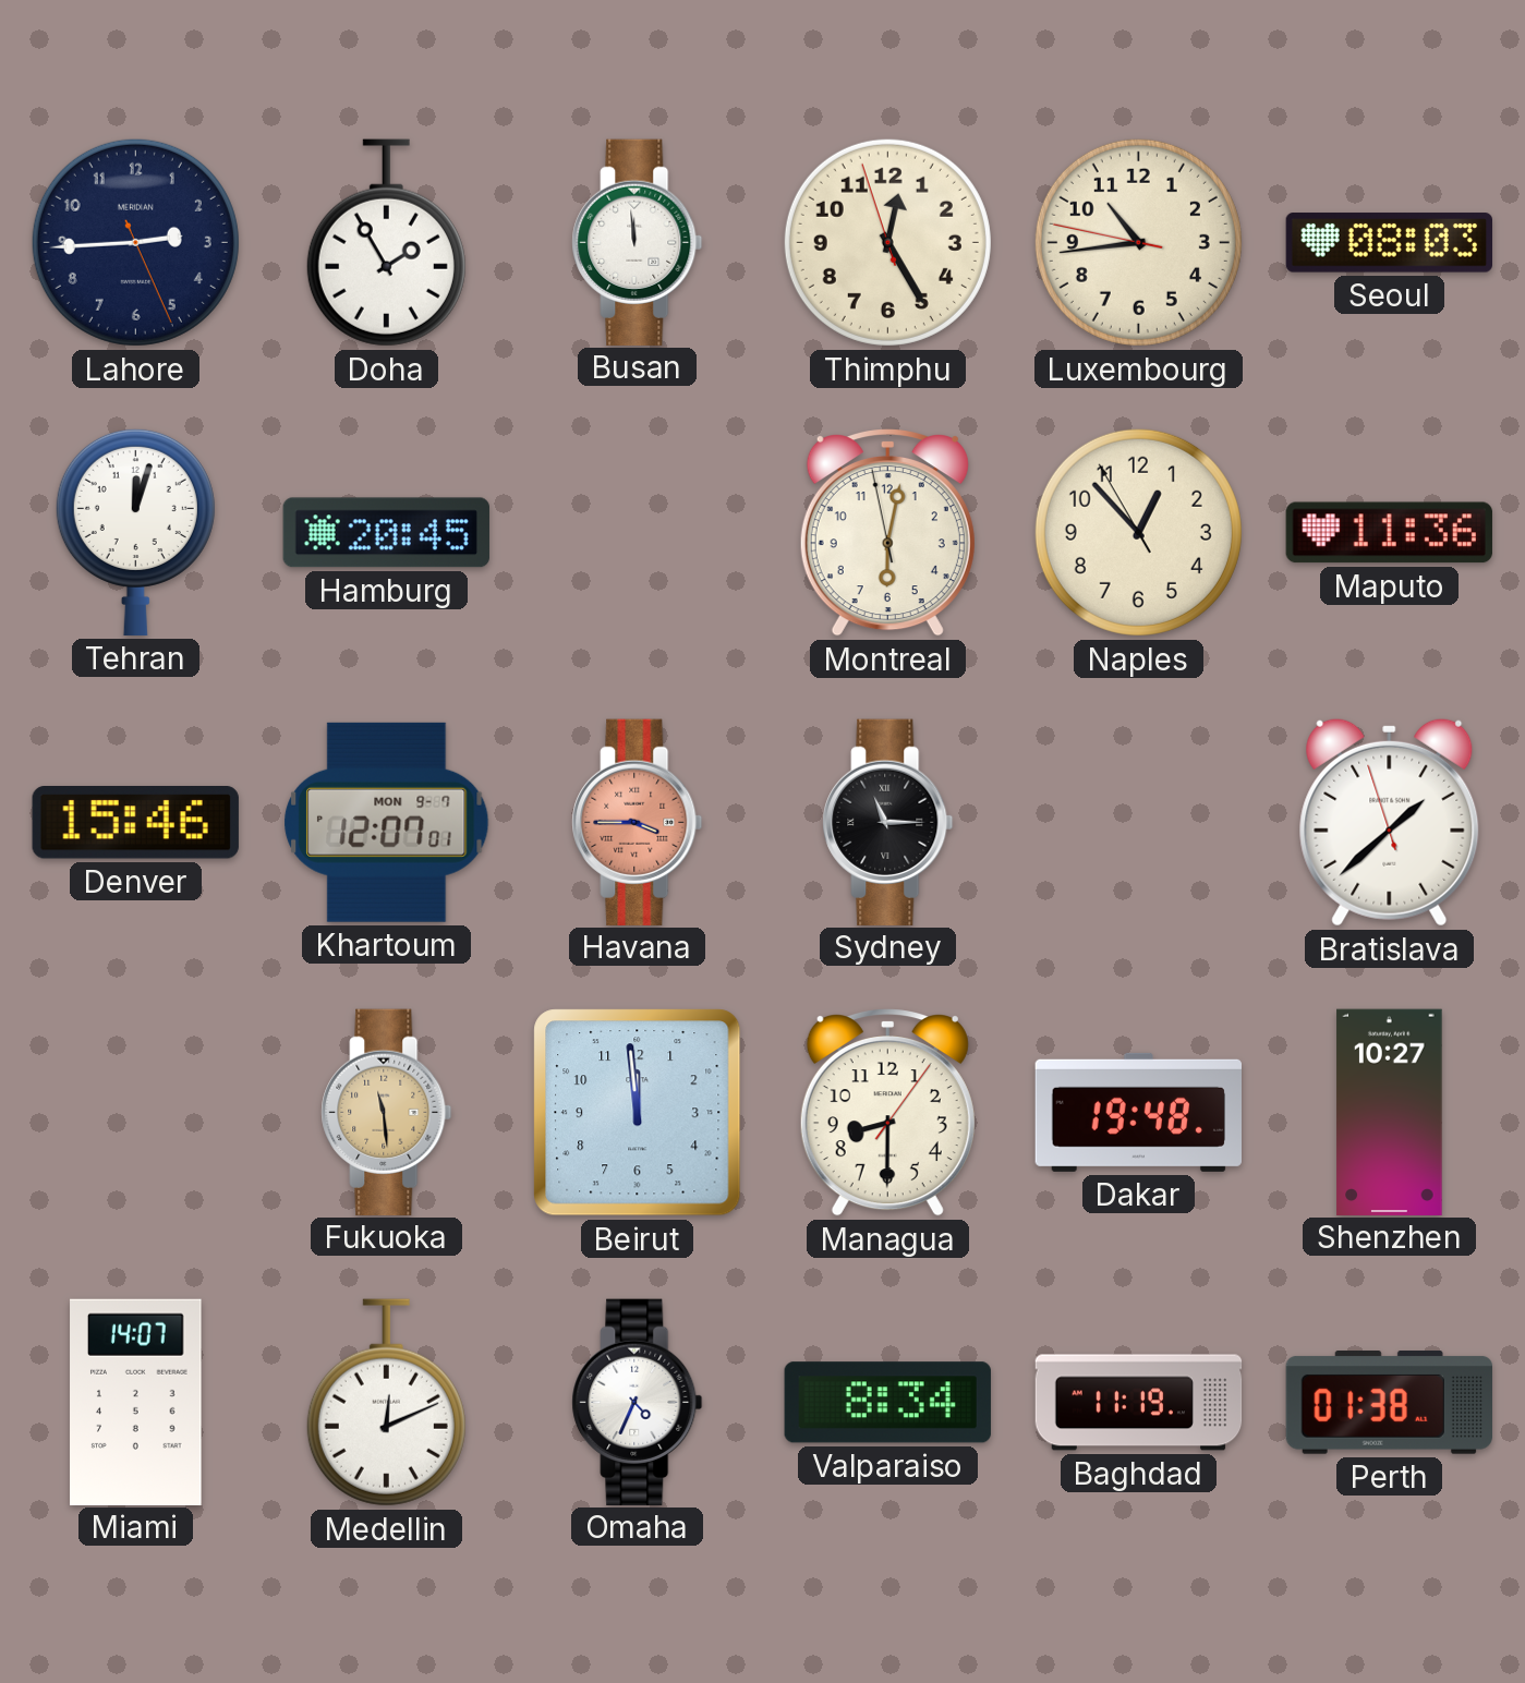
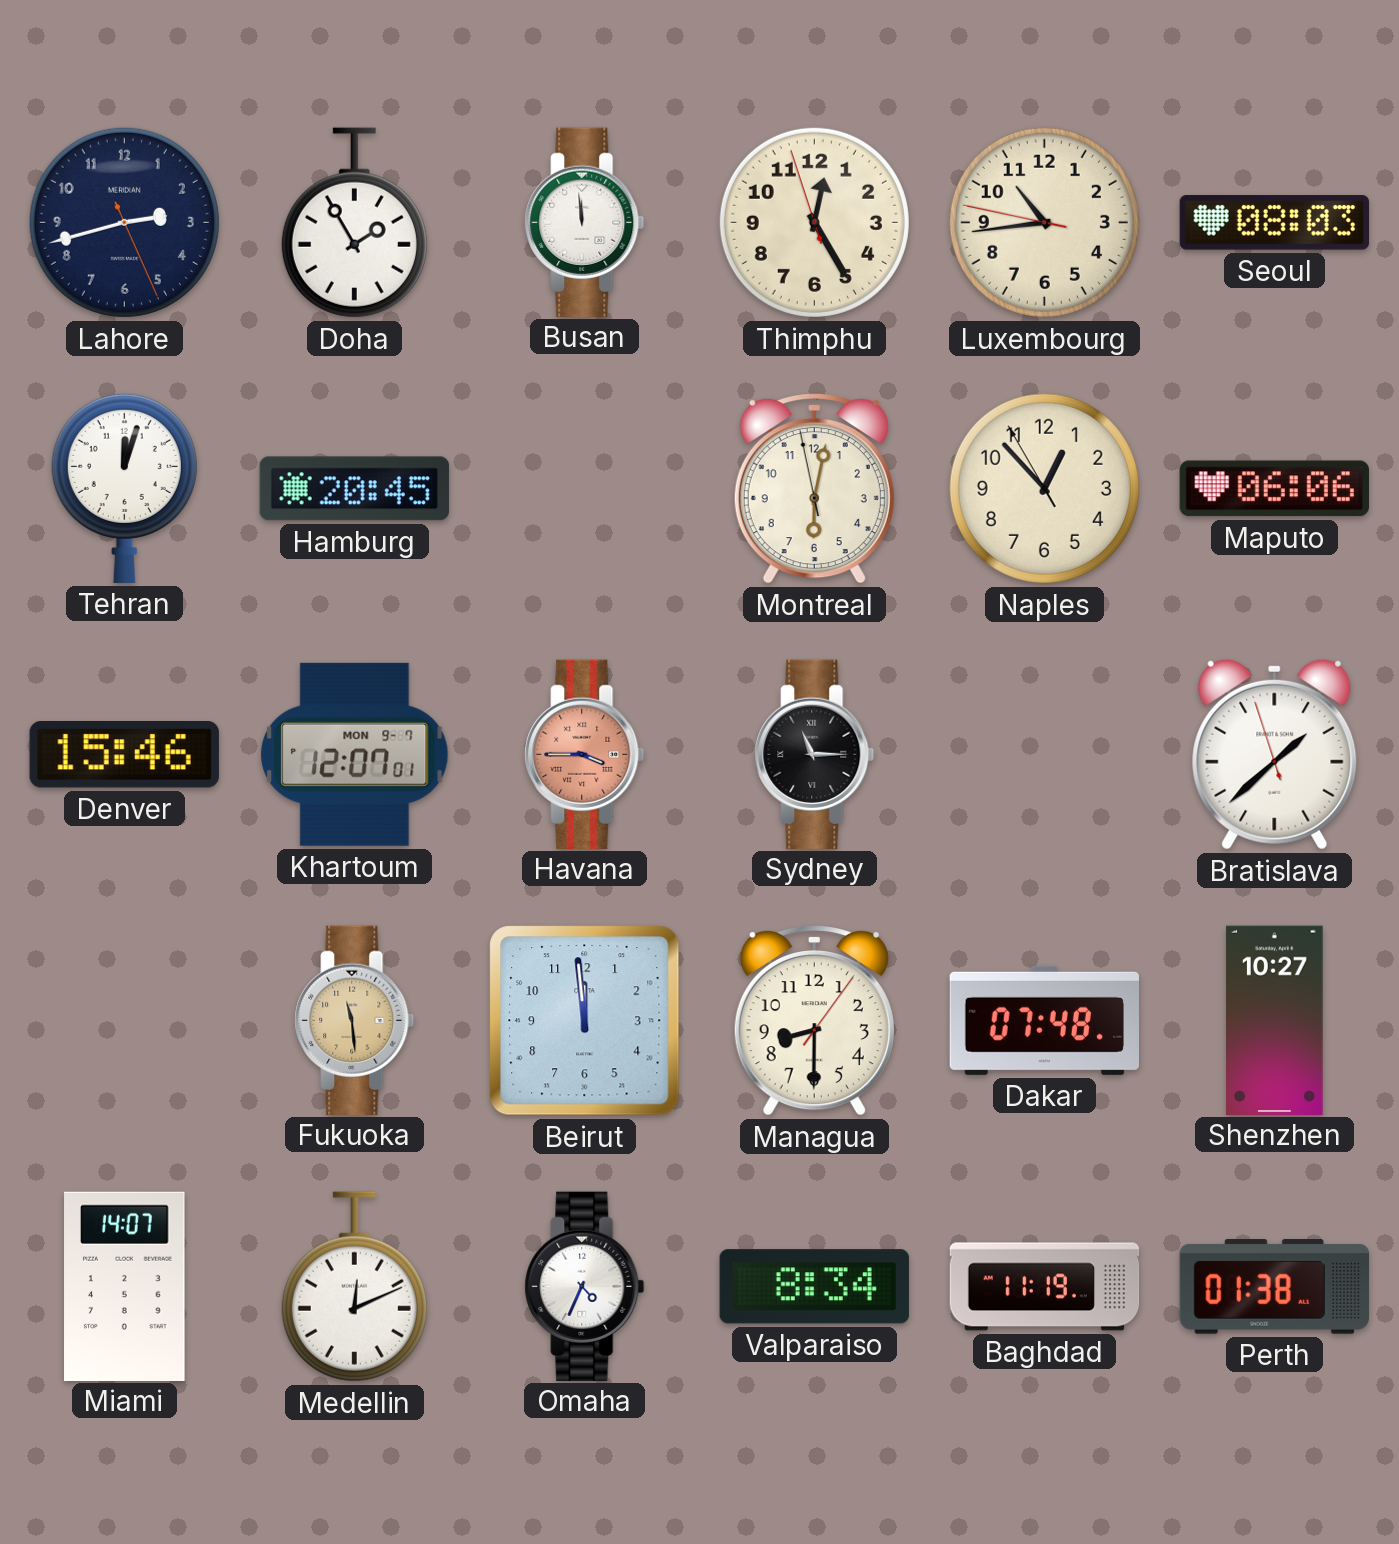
Lahore: 2:44 -> 2:42 (124, 222)
Maputo: 11:36 -> 06:06 (1274, 489)
Dakar: 19:48 -> 07:48 (1044, 1020)
